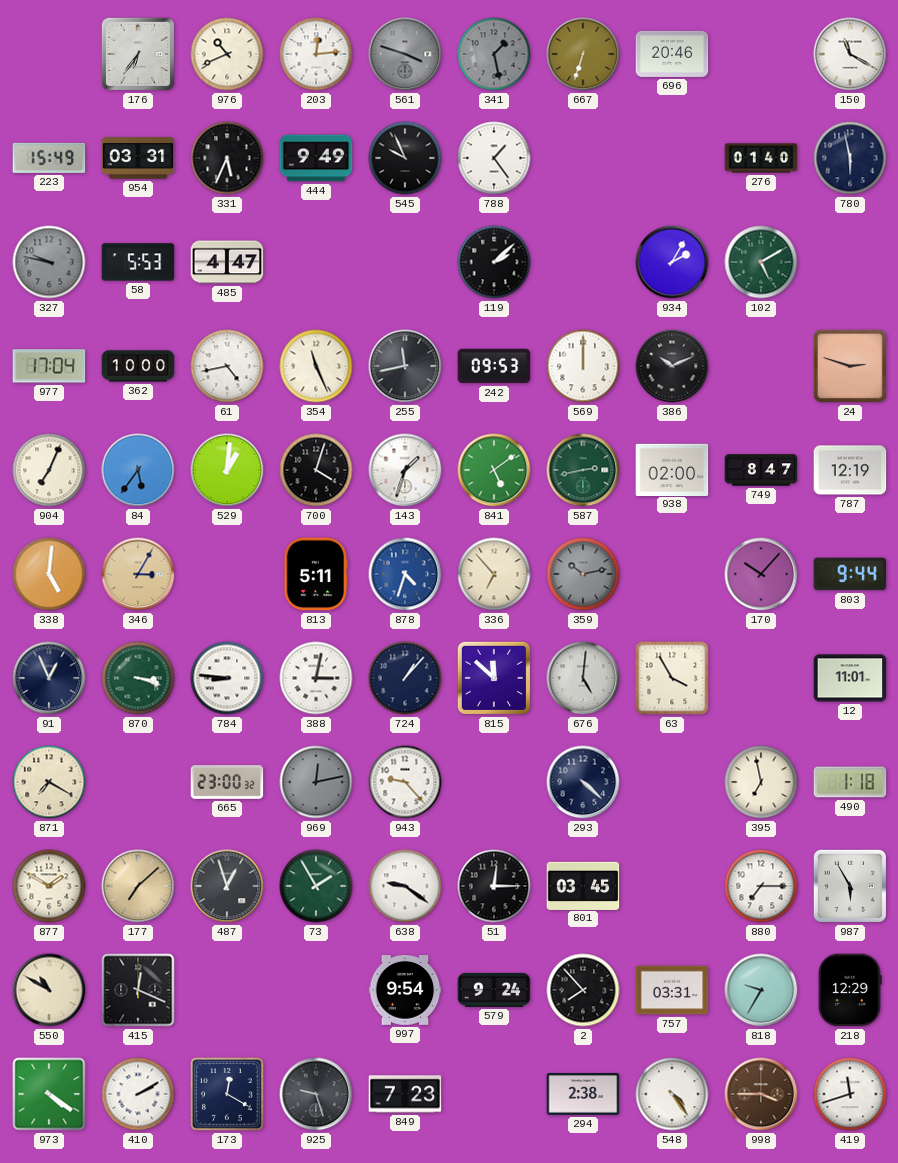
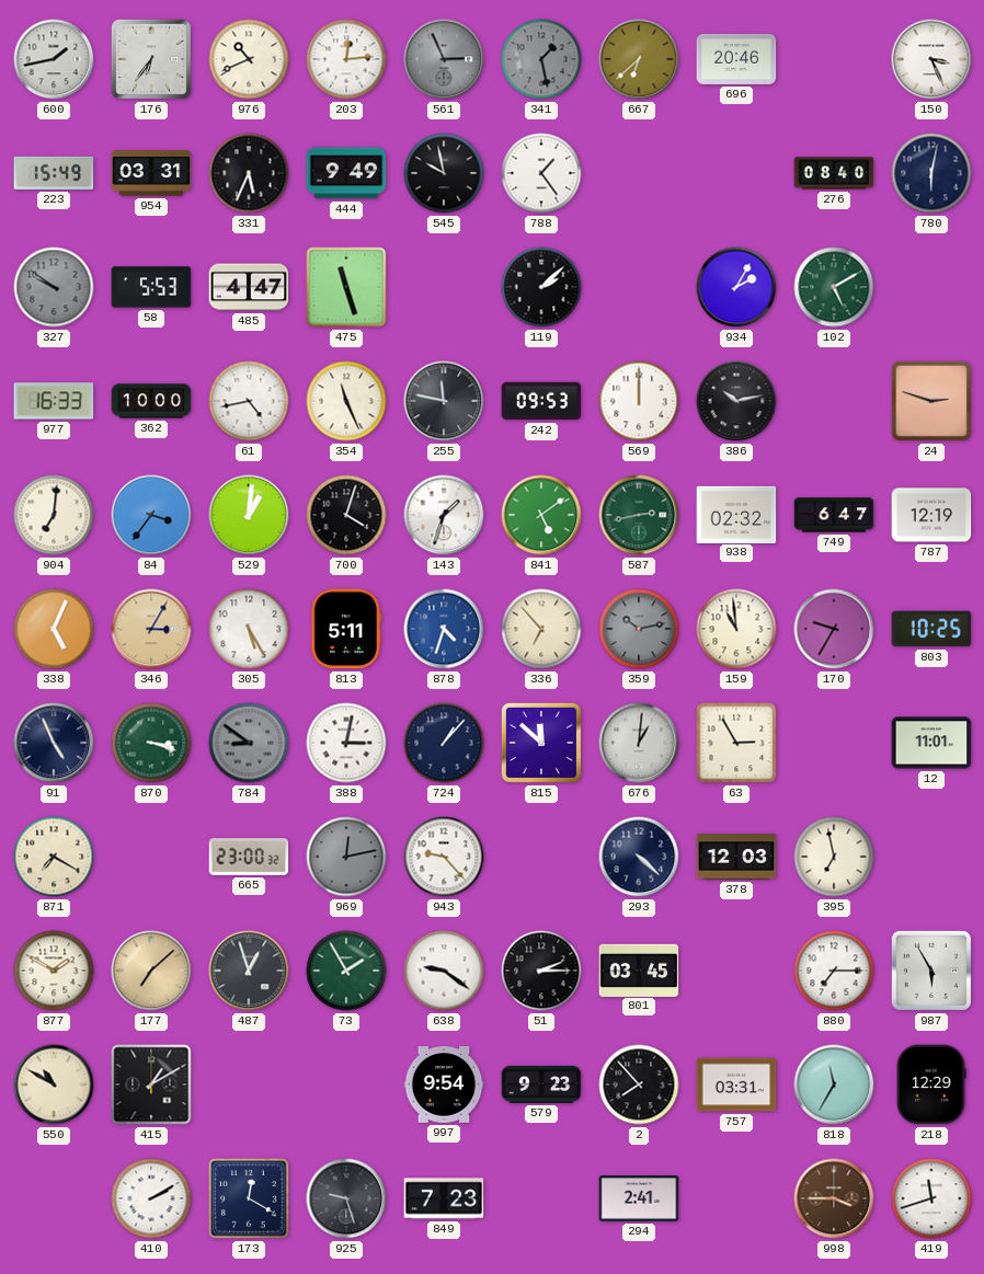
600: none -> 1:43 (54, 59)
561: 3:48 -> 2:56 (444, 59)
667: 6:33 -> 6:38 (639, 59)
150: 11:20 -> 3:26 (931, 59)
545: 9:56 -> 9:58 (444, 173)
276: 01:40 -> 08:40 (834, 173)
780: 5:58 -> 6:02 (931, 173)
327: 9:47 -> 9:51 (54, 287)
475: none -> 11:27 (346, 287)
977: 17:04 -> 16:33 (54, 401)
255: 11:43 -> 11:47 (444, 401)
386: 10:11 -> 10:13 (736, 401)
904: 7:04 -> 7:01 (54, 515)
84: 5:36 -> 3:36 (151, 515)
938: 02:00 -> 02:32 (736, 514)
749: 8:47 -> 6:47 (834, 515)
338: 5:01 -> 5:04 (54, 629)
305: none -> 5:25 (249, 629)
159: none -> 10:59 (736, 629)
170: 10:07 -> 9:35 (834, 629)
803: 9:44 -> 10:25 (931, 629)
91: 12:56 -> 4:56 (54, 743)
784: 8:46 -> 8:51 (249, 743)
784 dial: white -> grey (249, 743)
676: 5:01 -> 1:01 (639, 743)
63: 3:55 -> 2:55 (736, 743)
378: none -> 12:03 (736, 857)
490: 1:18 -> none (850, 782)
51: 12:15 -> 2:15 (541, 971)
415: 12:19 -> 1:10 (151, 1084)
579: 9:24 -> 9:23 (541, 1084)
818: 9:35 -> 11:35 (834, 1084)
973: 4:21 -> none (49, 1094)
294: 2:38 -> 2:41 (639, 1200)
548: 4:24 -> none (672, 1094)
